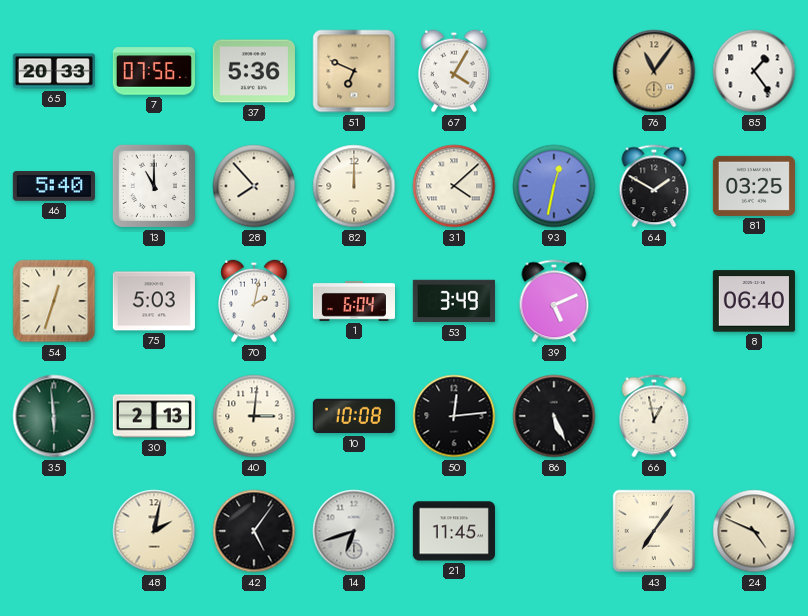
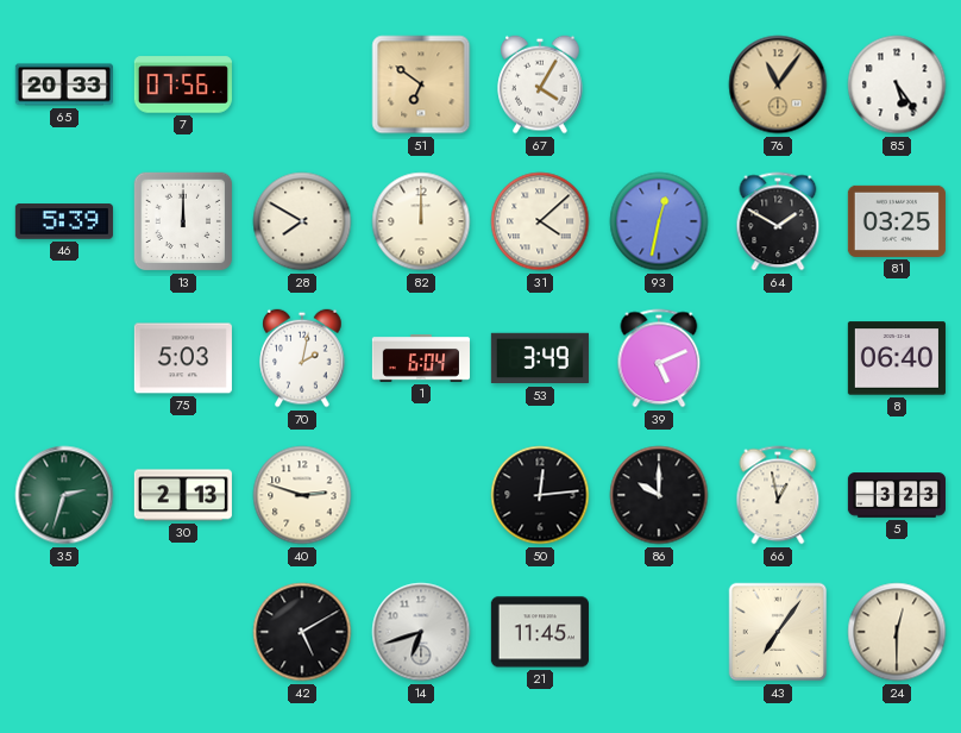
37: 5:36 -> none (254, 71)
51: 6:49 -> 6:51 (421, 84)
85: 1:24 -> 5:24 (897, 84)
46: 5:40 -> 5:39 (64, 221)
13: 11:00 -> 12:00 (183, 221)
28: 7:53 -> 7:50 (302, 221)
54: 12:33 -> none (54, 301)
35: 5:59 -> 2:33 (64, 495)
40: 3:01 -> 2:48 (302, 495)
10: 10:08 -> none (354, 416)
86: 5:26 -> 10:00 (659, 495)
5: none -> 3:23 (896, 495)
48: 2:02 -> none (154, 531)
42: 5:06 -> 5:10 (302, 632)
24: 4:49 -> 12:30 (897, 632)
